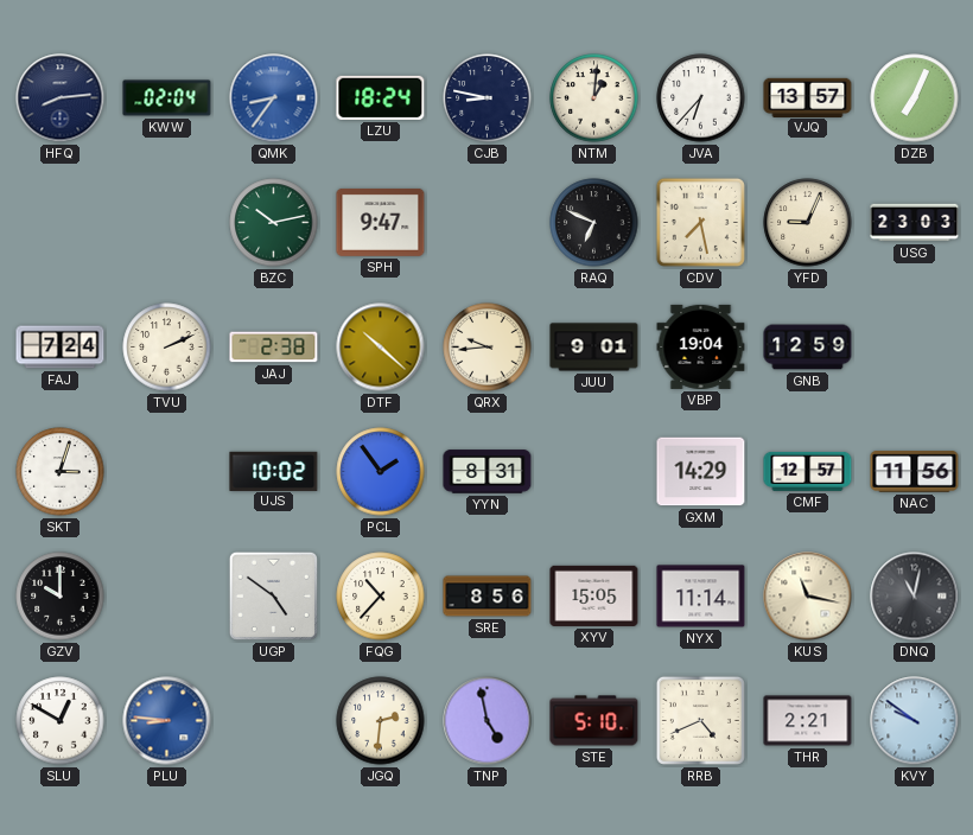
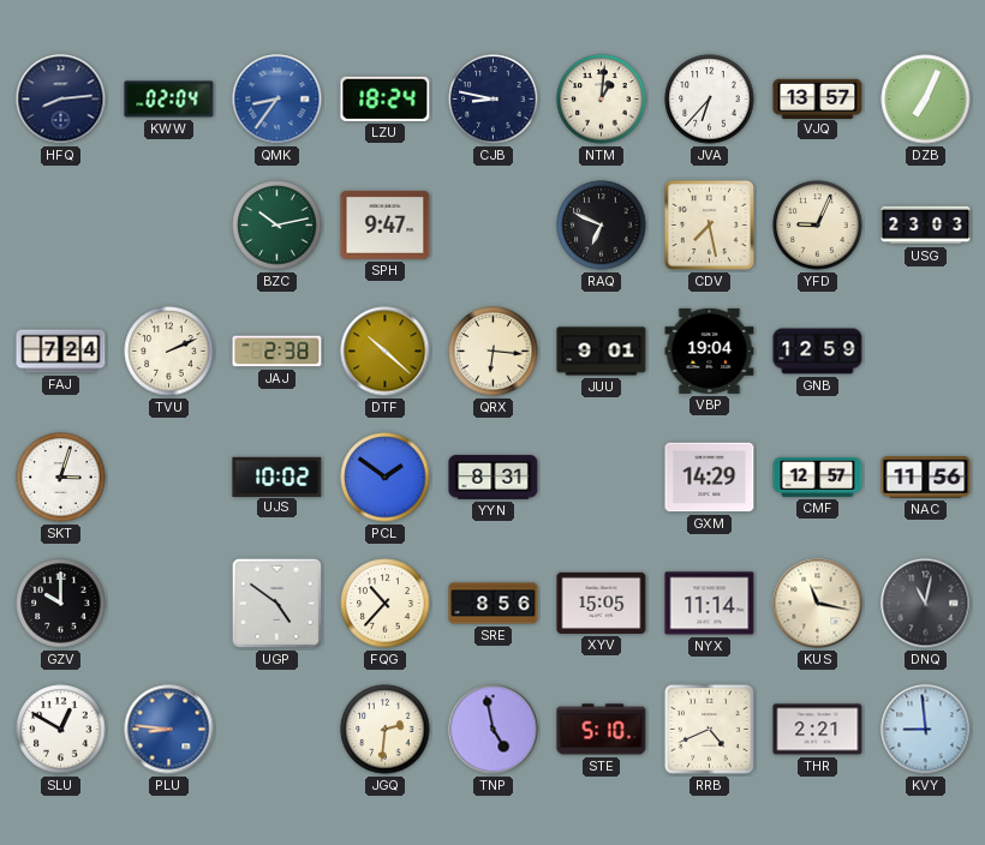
QRX: 9:44 -> 6:16 (494, 352)
PCL: 1:54 -> 1:51 (386, 478)
KVY: 9:51 -> 8:59 (926, 730)
